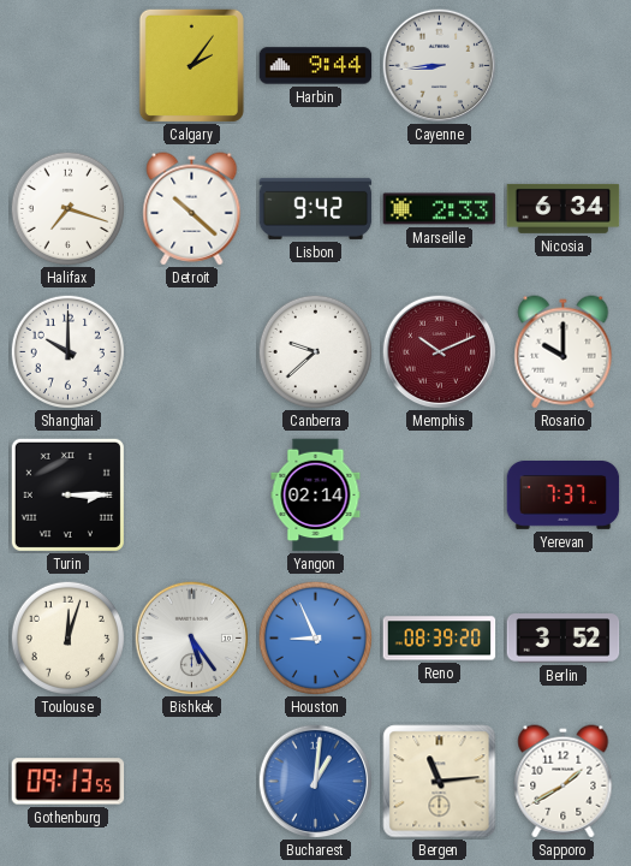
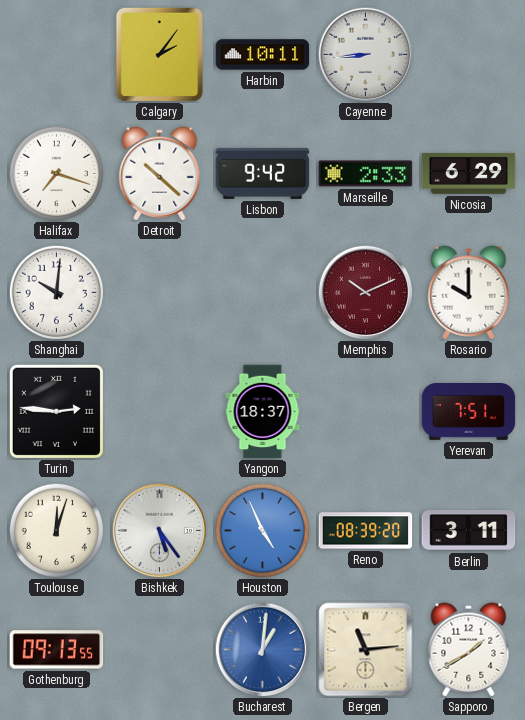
Harbin: 9:44 -> 10:11 (263, 55)
Nicosia: 6:34 -> 6:29 (469, 173)
Shanghai: 10:00 -> 10:01 (56, 292)
Canberra: 9:38 -> none (315, 351)
Turin: 3:15 -> 2:46 (56, 411)
Yangon: 02:14 -> 18:37 (263, 412)
Yerevan: 7:37 -> 7:51 (469, 412)
Houston: 8:56 -> 4:56 (262, 530)
Berlin: 3:52 -> 3:11 (469, 531)
